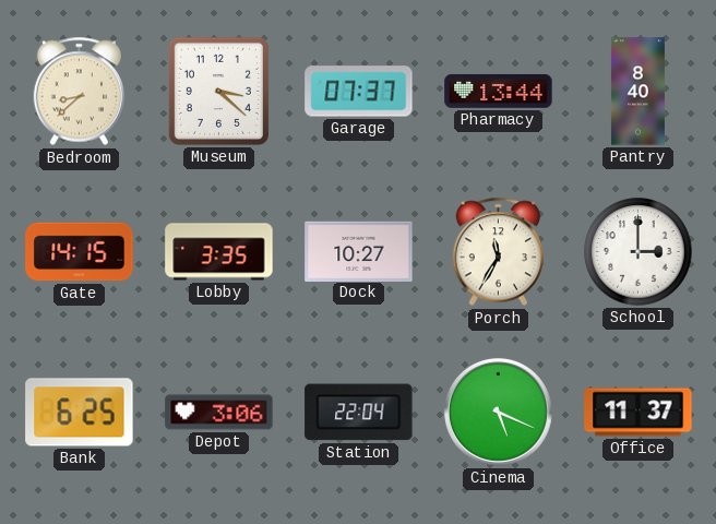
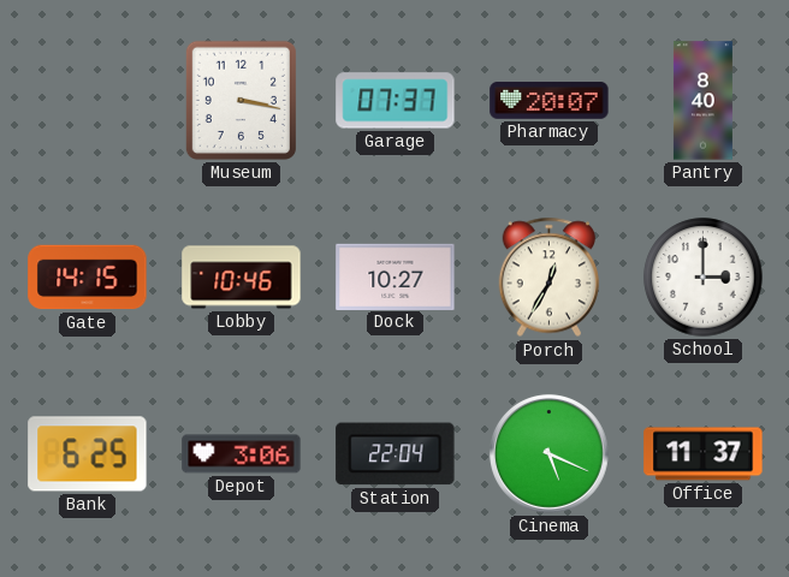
Bedroom: 8:38 -> none (80, 92)
Museum: 3:22 -> 3:17 (241, 100)
Pharmacy: 13:44 -> 20:07 (550, 101)
Lobby: 3:35 -> 10:46 (242, 278)
Porch: 11:35 -> 12:35 (550, 278)
